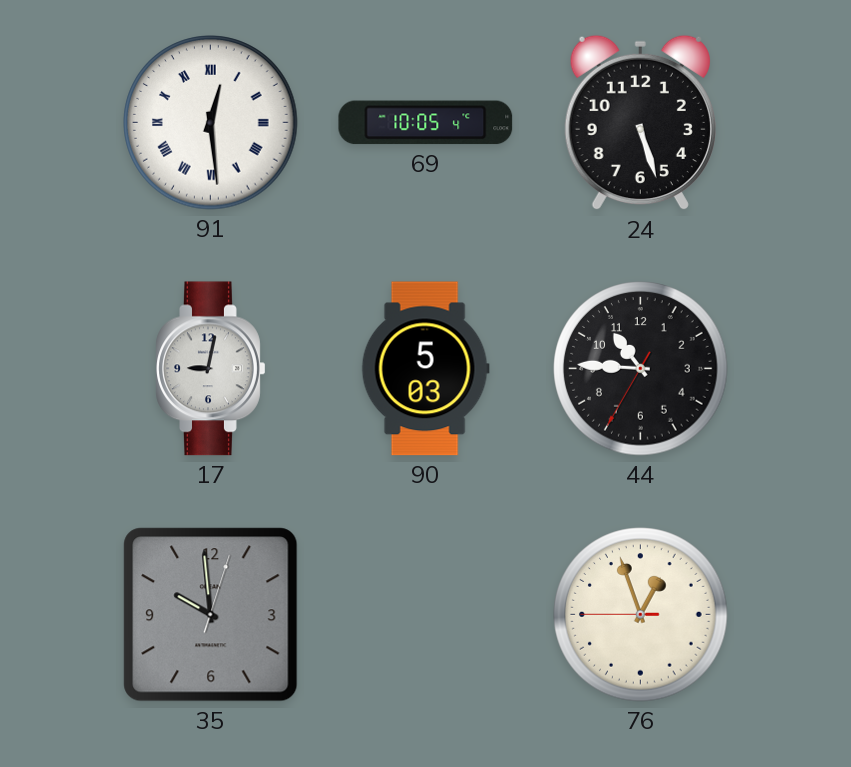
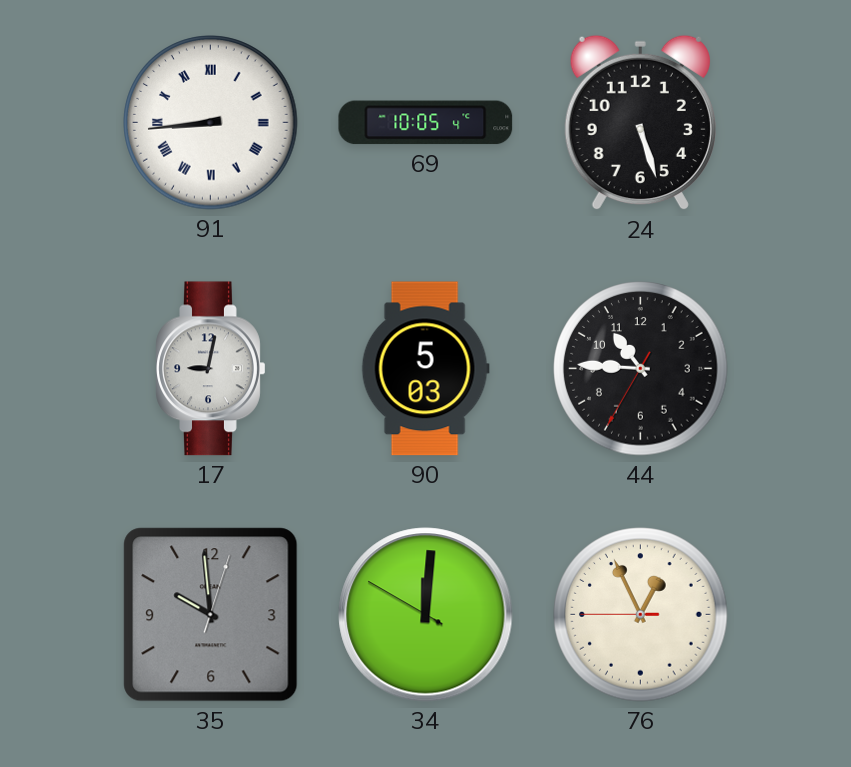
91: 12:29 -> 8:44 (211, 123)
34: none -> 12:00 (426, 615)
76: 12:56 -> 12:55 (641, 615)
